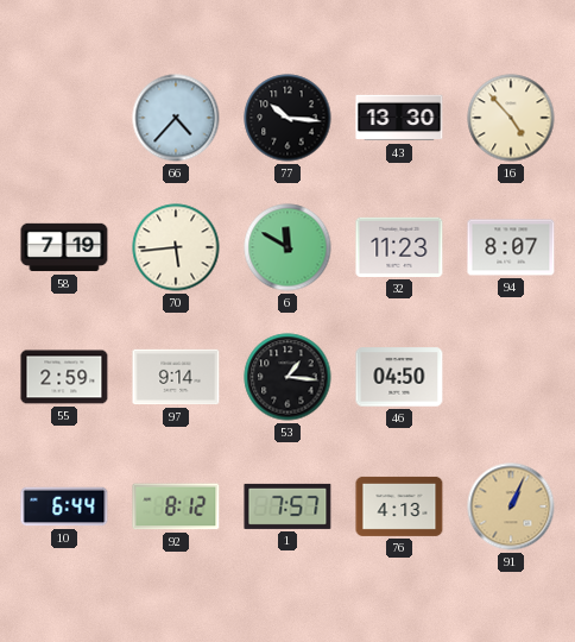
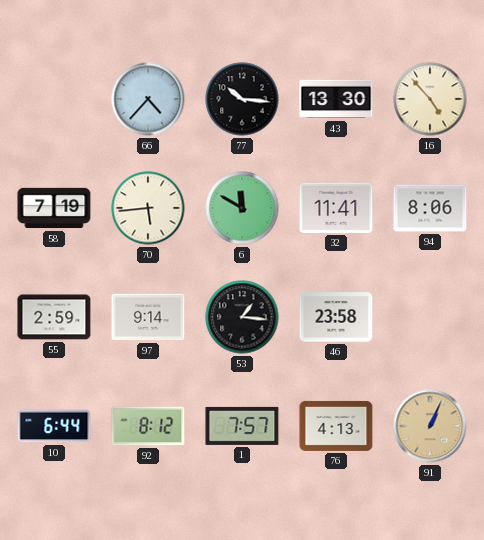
32: 11:23 -> 11:41 (336, 208)
94: 8:07 -> 8:06 (430, 208)
46: 04:50 -> 23:58 (336, 317)
